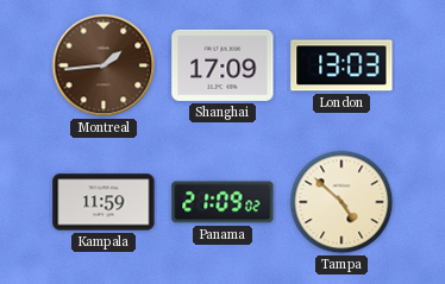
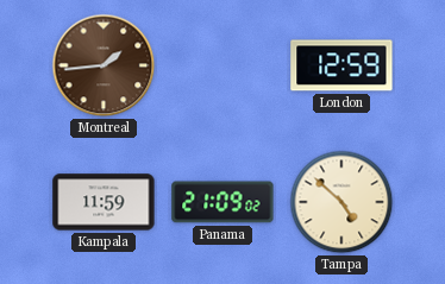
Shanghai: 17:09 -> none (223, 65)
London: 13:03 -> 12:59 (341, 65)
